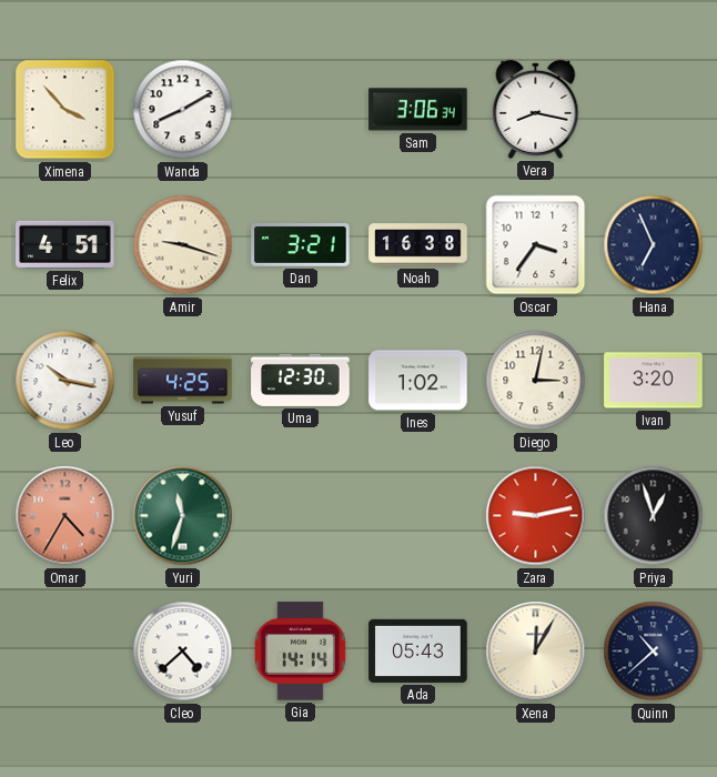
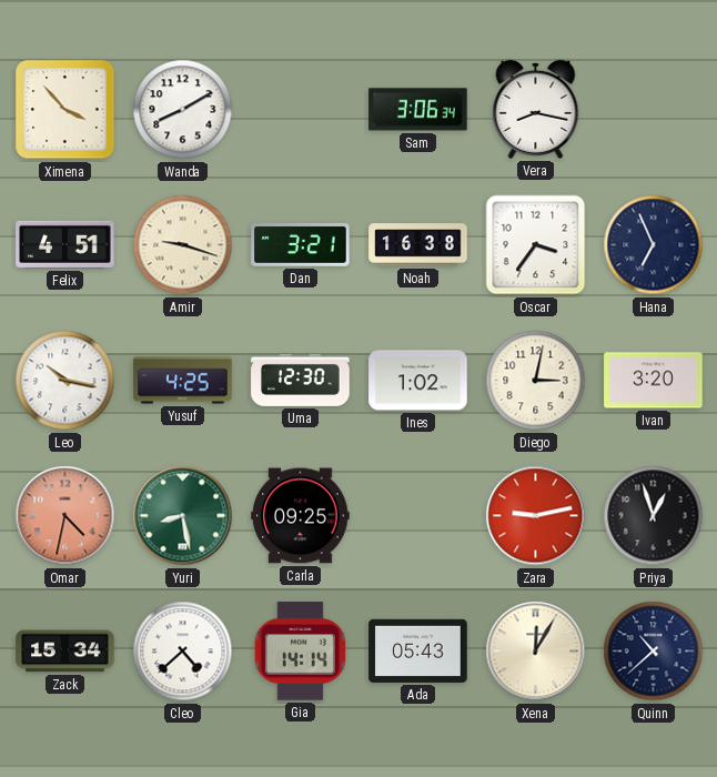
Omar: 4:35 -> 4:32 (65, 516)
Yuri: 11:33 -> 8:28 (183, 516)
Carla: none -> 09:25 (301, 516)
Zack: none -> 15:34 (65, 652)
